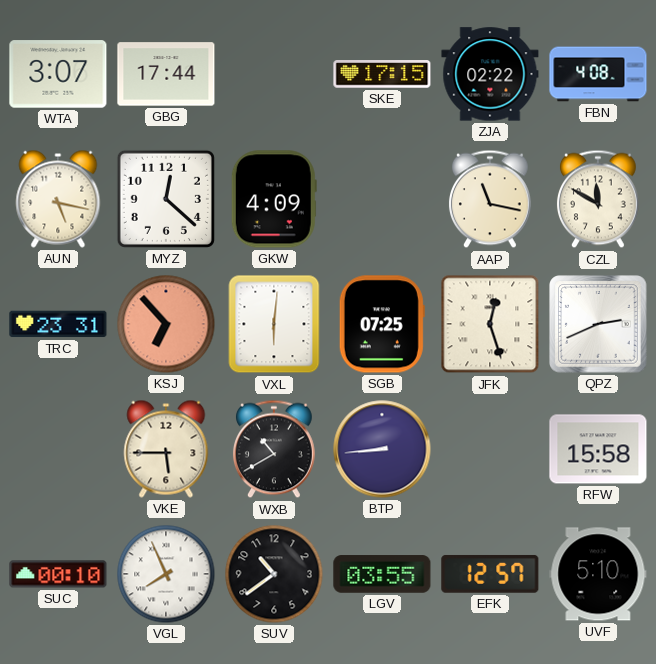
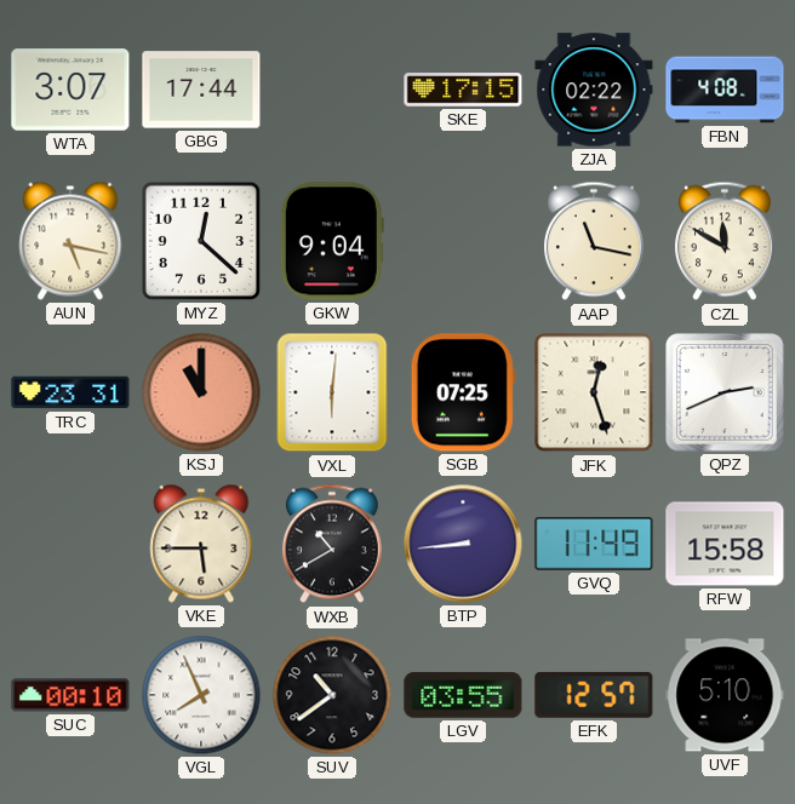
GKW: 4:09 -> 9:04 (332, 241)
KSJ: 6:53 -> 11:00 (201, 392)
GVQ: none -> 11:49 (594, 545)
